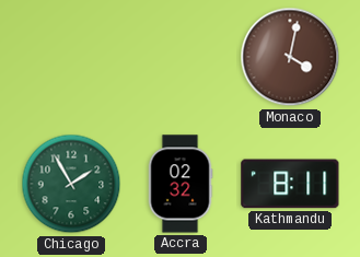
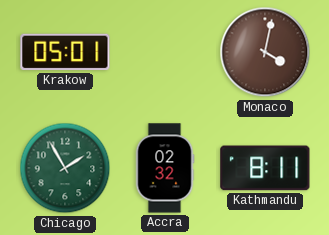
Krakow: none -> 05:01 (65, 52)
